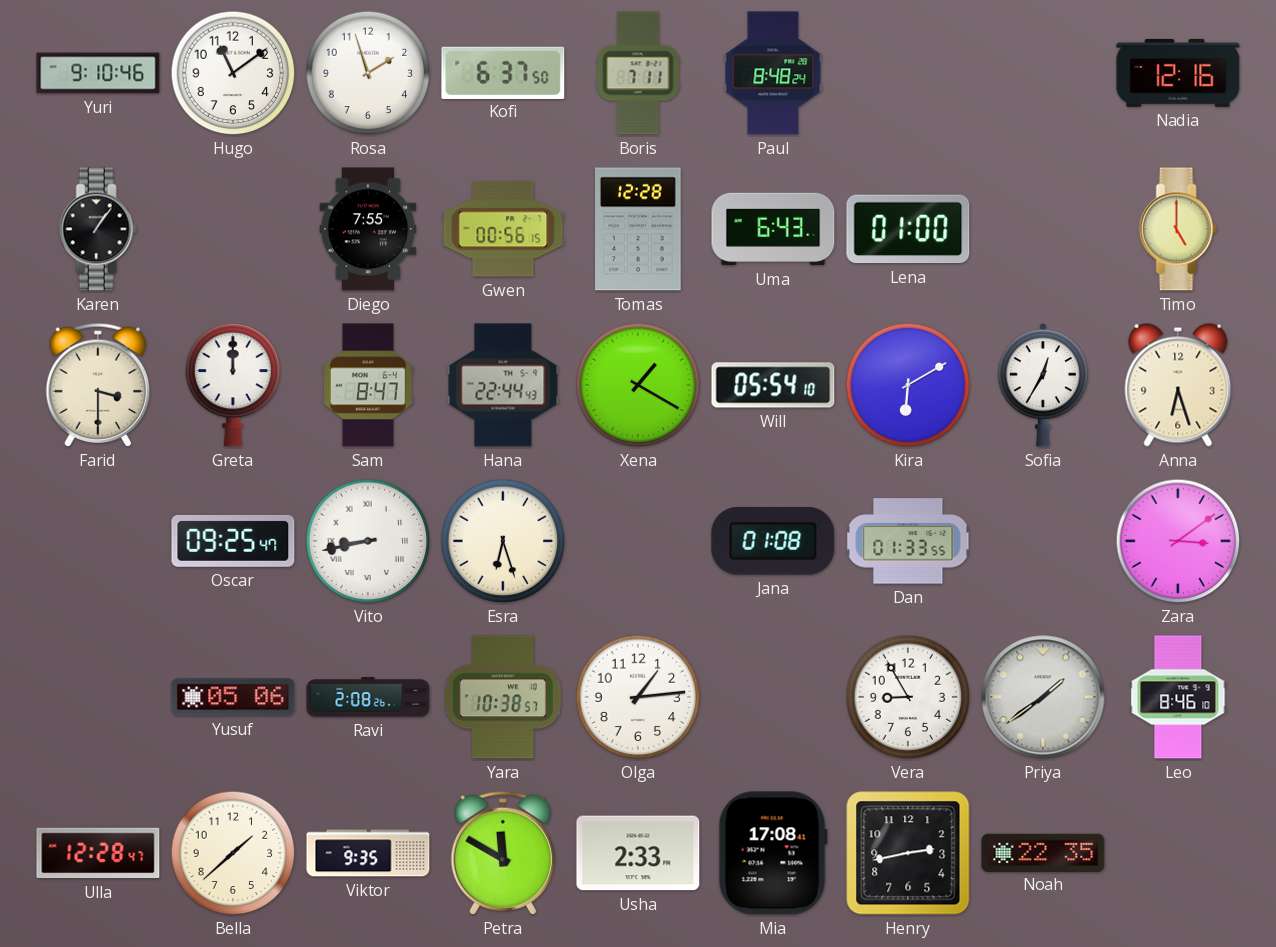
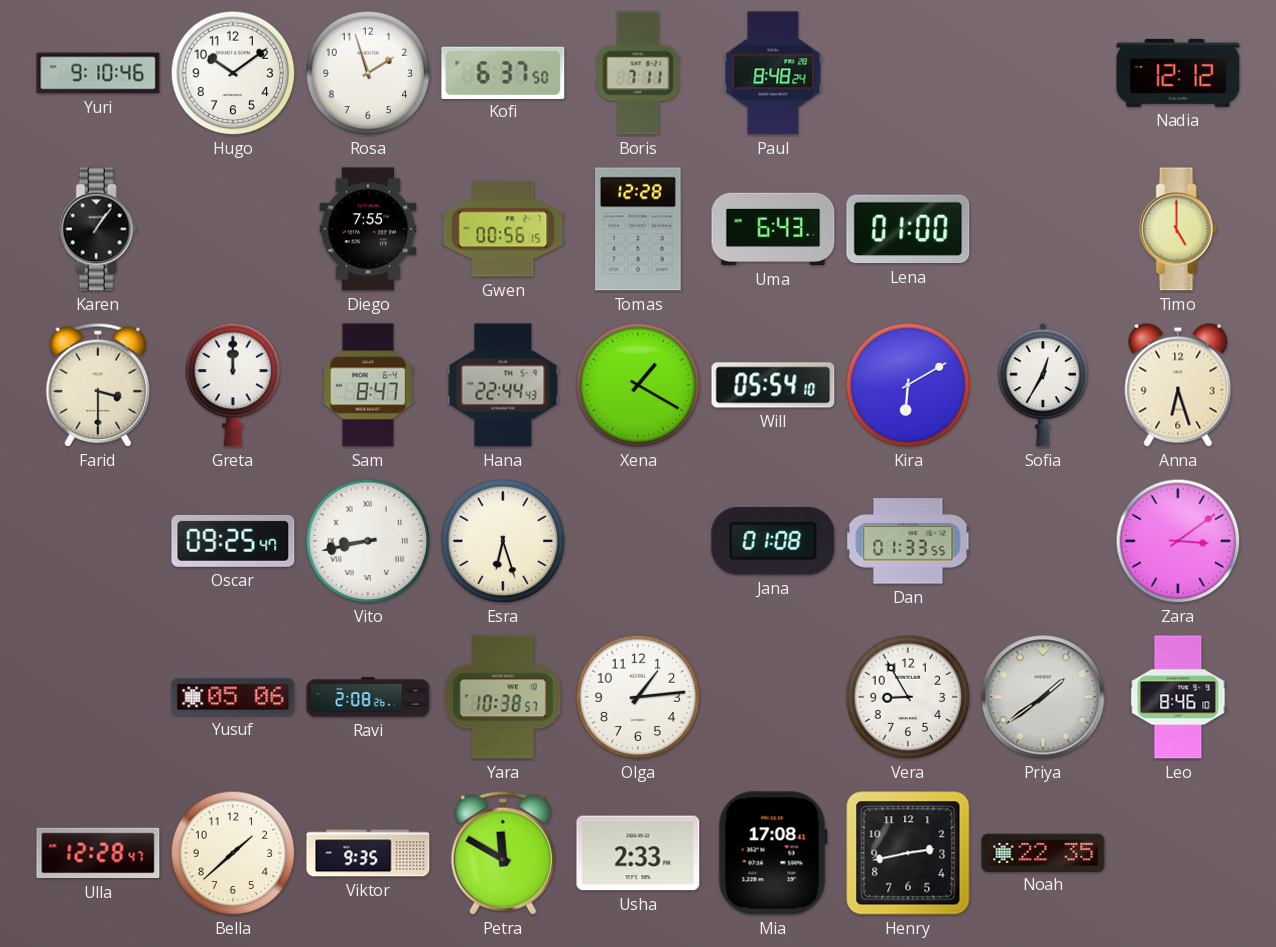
Hugo: 11:09 -> 10:09 (233, 73)
Nadia: 12:16 -> 12:12 (1178, 73)
